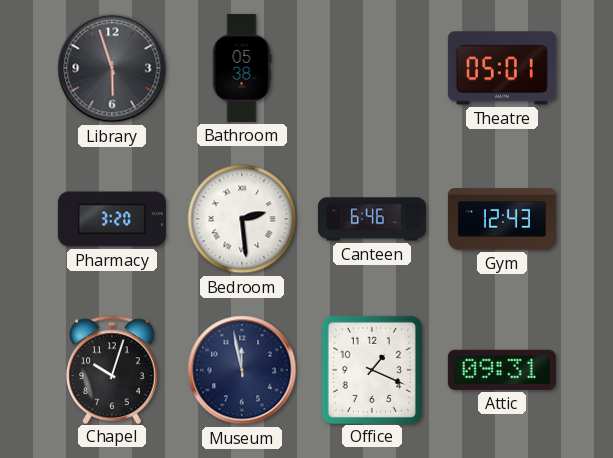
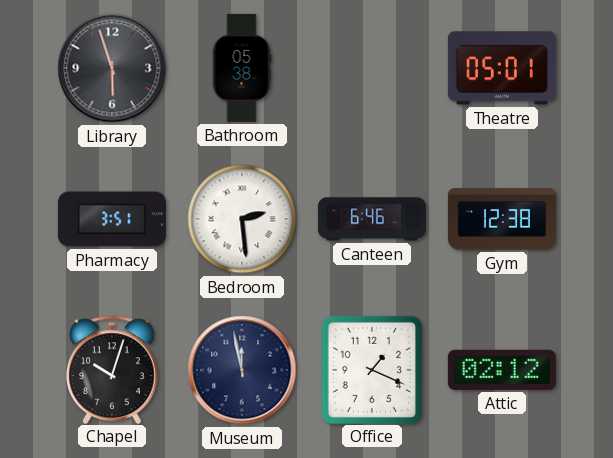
Pharmacy: 3:20 -> 3:51 (112, 219)
Gym: 12:43 -> 12:38 (502, 219)
Attic: 09:31 -> 02:12 (502, 370)
